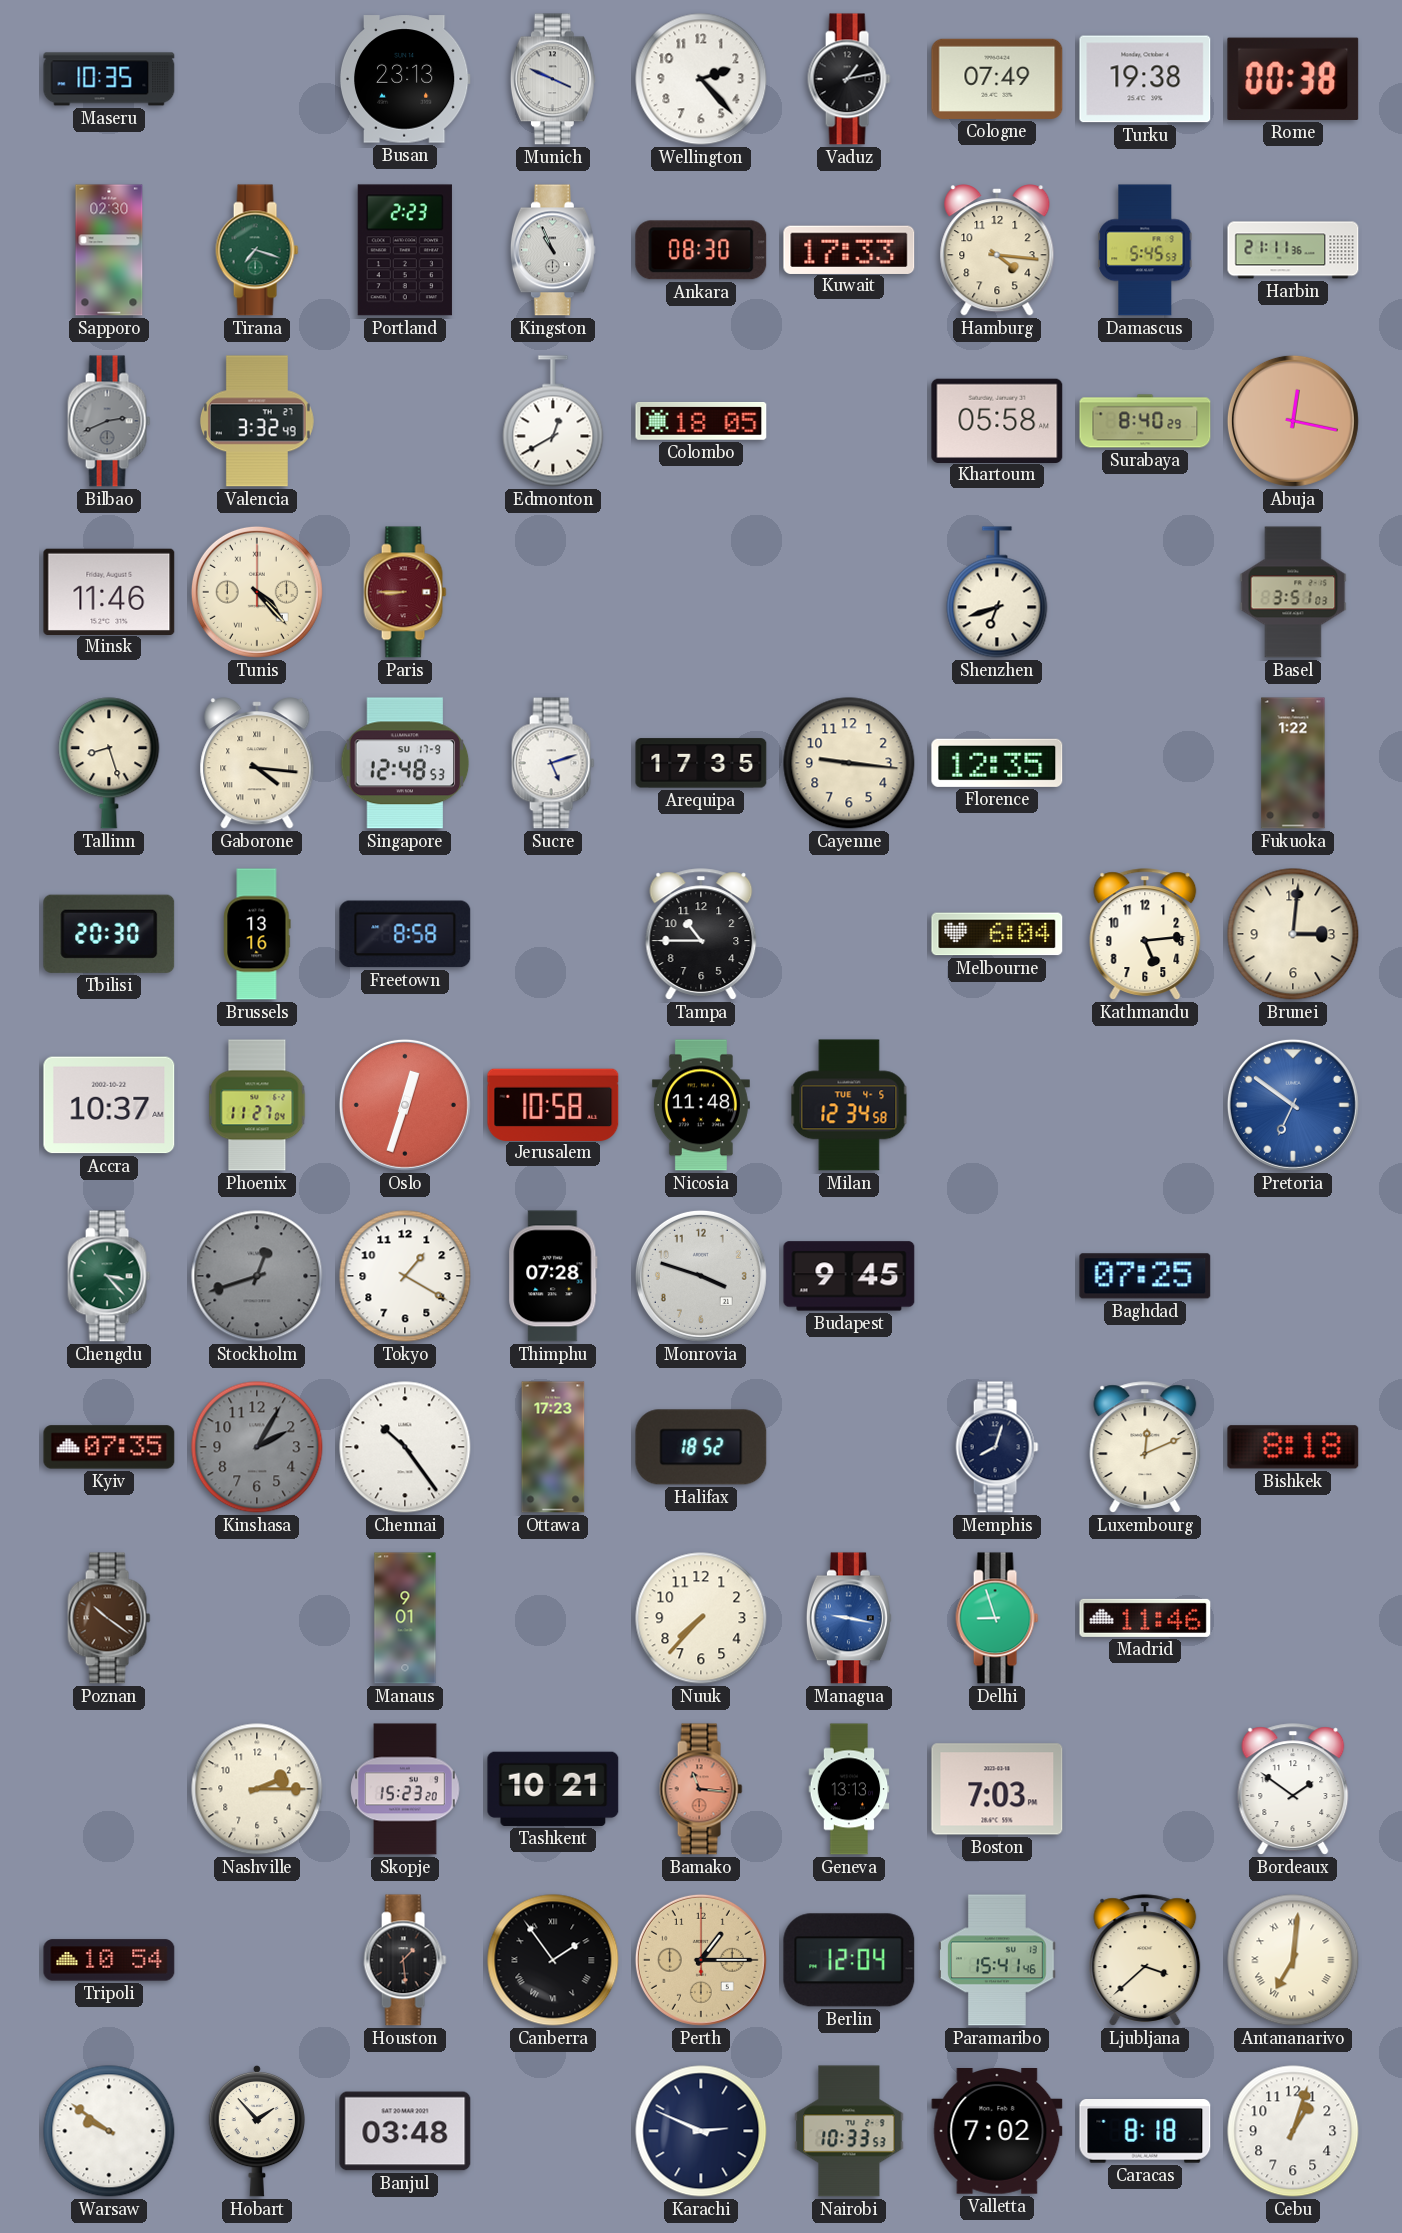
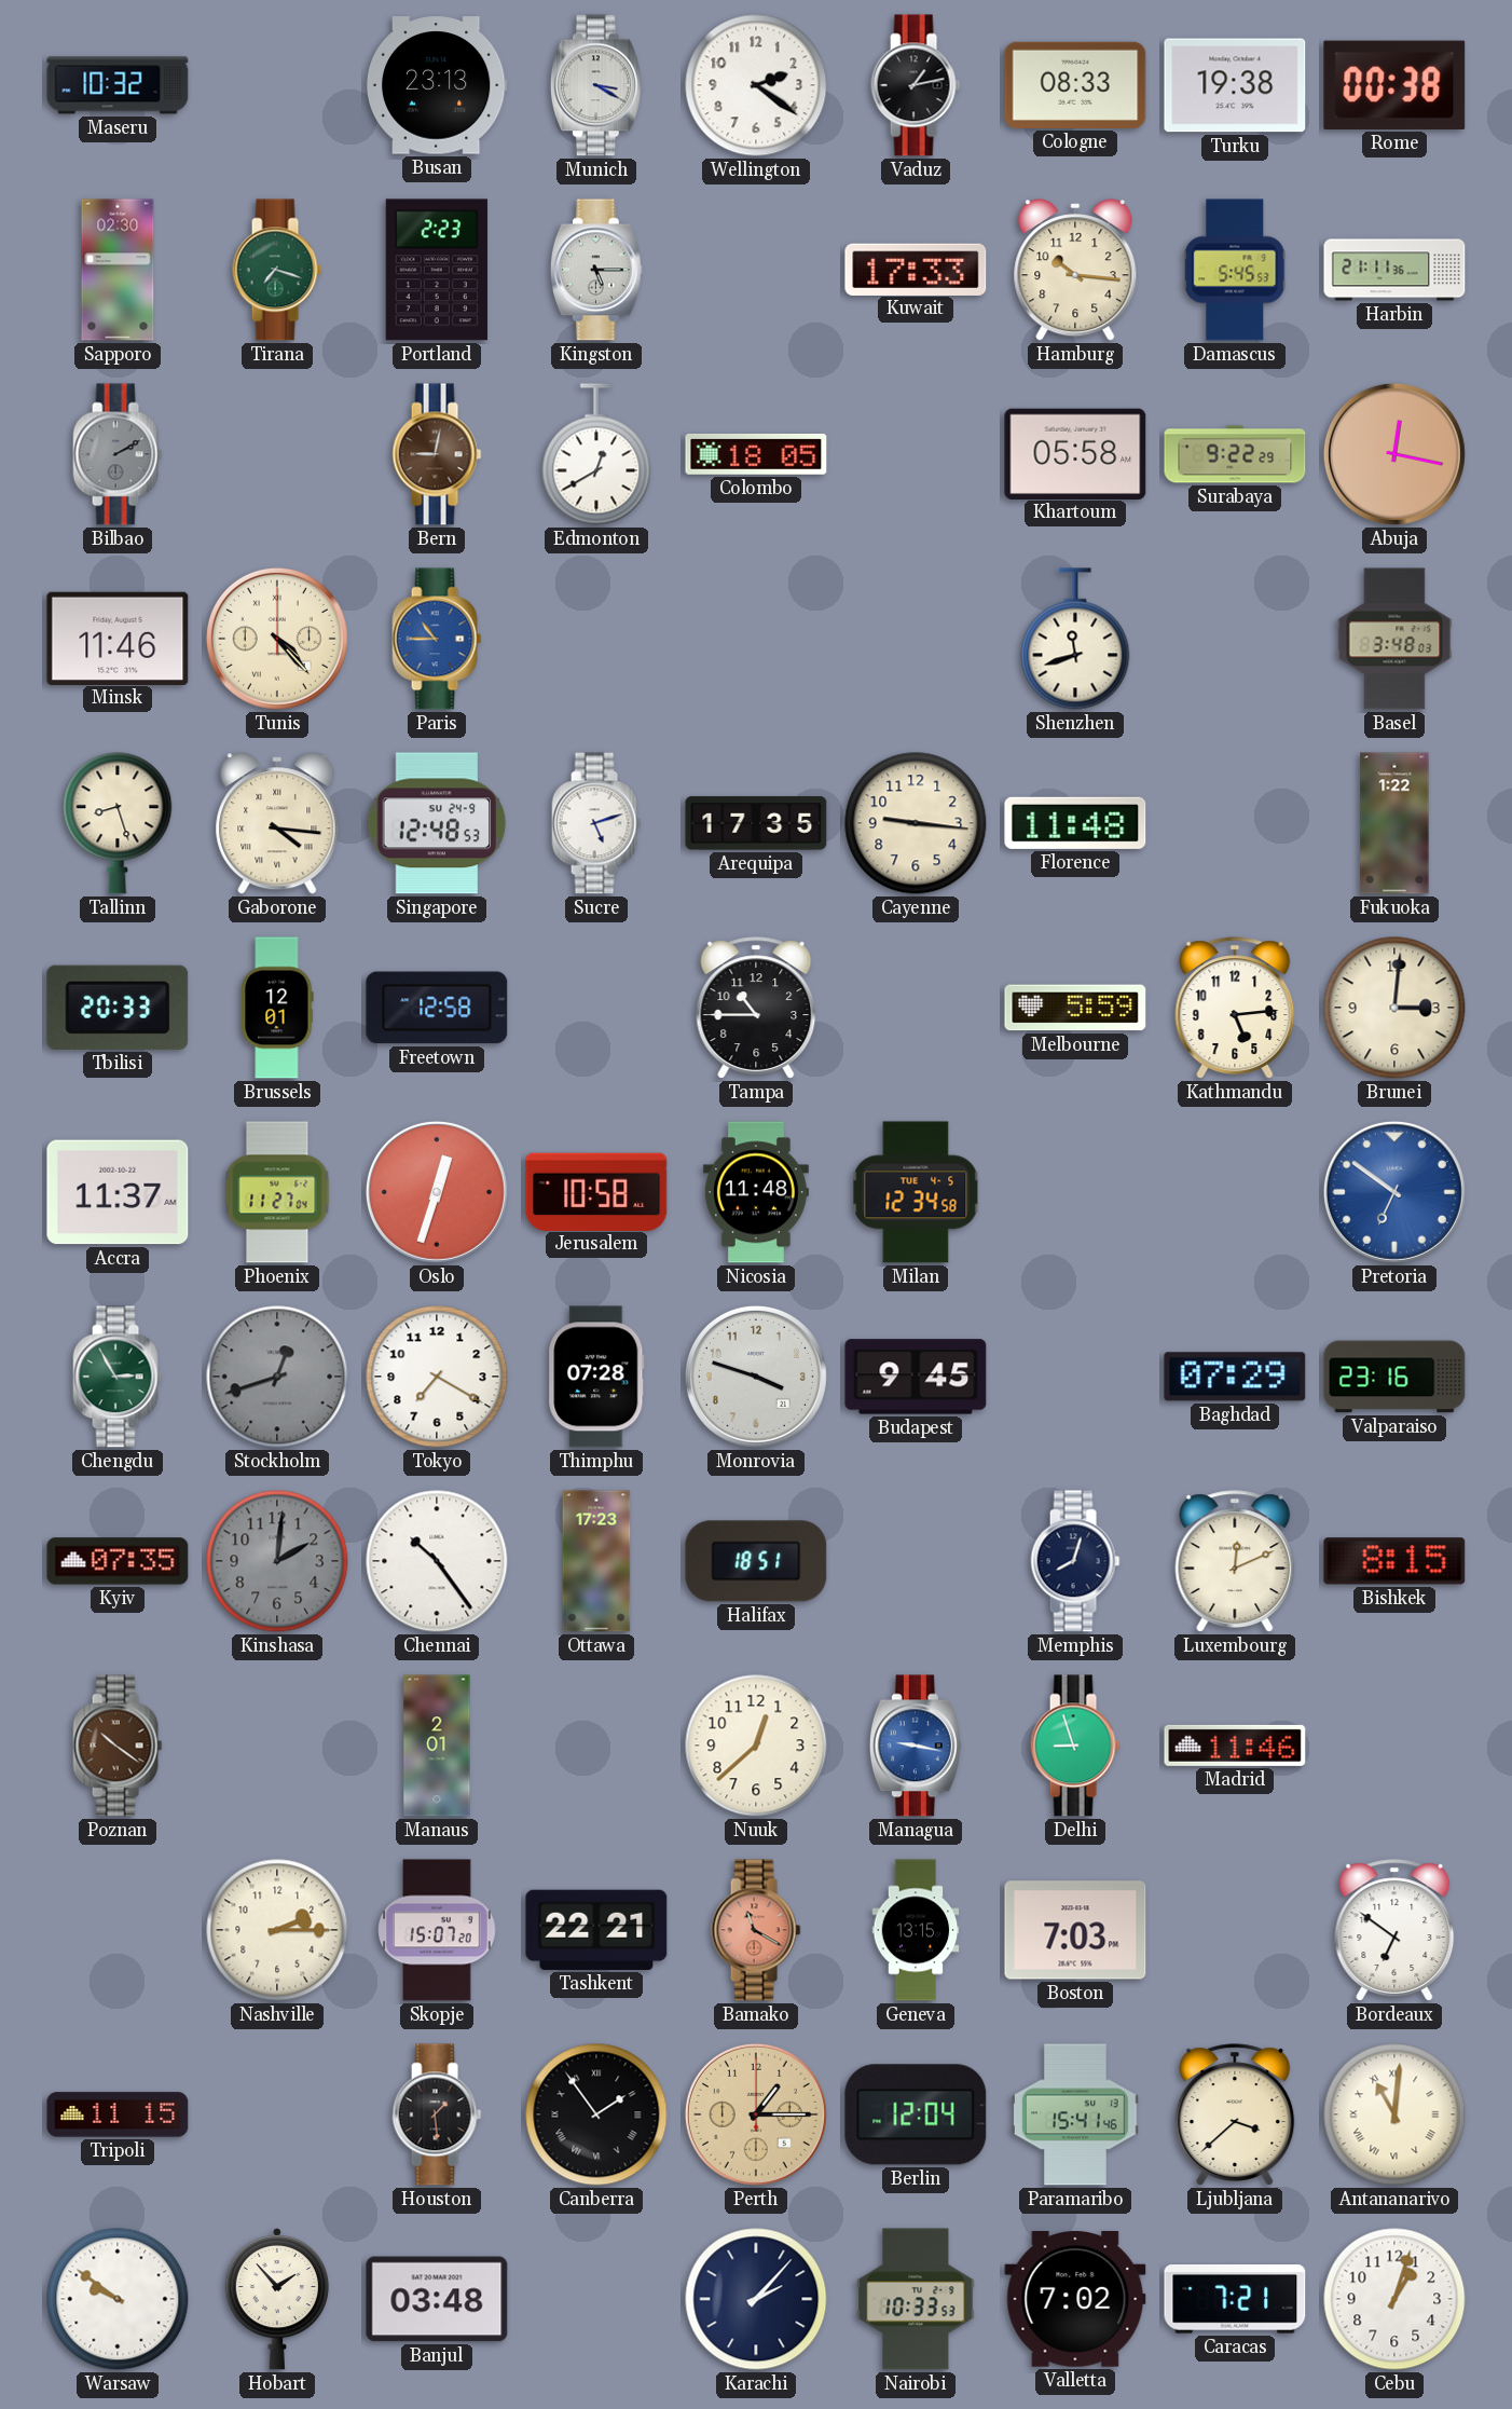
Maseru: 10:35 -> 10:32 (118, 85)
Munich: 3:49 -> 3:20 (596, 85)
Wellington: 2:23 -> 2:21 (756, 85)
Cologne: 07:49 -> 08:33 (1075, 85)
Kingston: 10:56 -> 5:15 (596, 270)
Ankara: 08:30 -> none (701, 250)
Hamburg: 4:16 -> 10:16 (1075, 270)
Bilbao: 2:41 -> 2:10 (118, 454)
Valencia: 3:32 -> none (257, 421)
Bern: none -> 9:02 (437, 454)
Surabaya: 8:40 -> 9:22 (1235, 454)
Paris: 8:45 -> 10:45 (437, 639)
Paris dial: burgundy -> blue (437, 639)
Shenzhen: 6:42 -> 11:42 (1075, 639)
Basel: 3:51 -> 3:48 (1394, 639)
Singapore date: SU 17-9 -> SU 24-9 (437, 823)
Florence: 12:35 -> 11:48 (1075, 823)
Tbilisi: 20:30 -> 20:33 (118, 1008)
Brussels: 13:16 -> 12:01 (277, 1008)
Freetown: 8:58 -> 12:58 (437, 1008)
Melbourne: 6:04 -> 5:59 (1075, 1008)
Accra: 10:37 -> 11:37 (118, 1192)
Chengdu: 3:23 -> 2:55 (118, 1377)
Tokyo: 1:20 -> 7:20 (437, 1377)
Baghdad: 07:25 -> 07:29 (1235, 1377)
Valparaiso: none -> 23:16 (1394, 1377)
Kinshasa: 2:05 -> 2:01 (277, 1561)
Halifax: 18:52 -> 18:51 (756, 1561)
Bishkek: 8:18 -> 8:15 (1394, 1561)
Manaus: 9:01 -> 2:01 (437, 1746)
Nuuk: 7:37 -> 12:38 (756, 1746)
Skopje: 15:23 -> 15:07 (437, 1930)
Tashkent: 10:21 -> 22:21 (596, 1930)
Bamako: 11:16 -> 11:20 (756, 1930)
Geneva: 13:13 -> 13:15 (916, 1930)
Bordeaux: 1:51 -> 6:51 (1394, 1930)
Tripoli: 10:54 -> 11:15 (118, 2114)
Antananarivo: 7:01 -> 11:01 (1394, 2114)
Karachi: 2:49 -> 2:07 (756, 2299)
Caracas: 8:18 -> 7:21 (1235, 2300)
